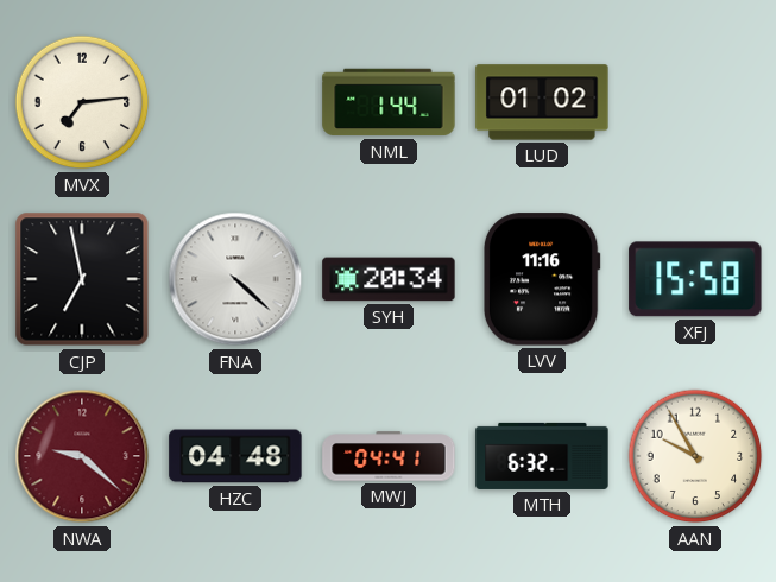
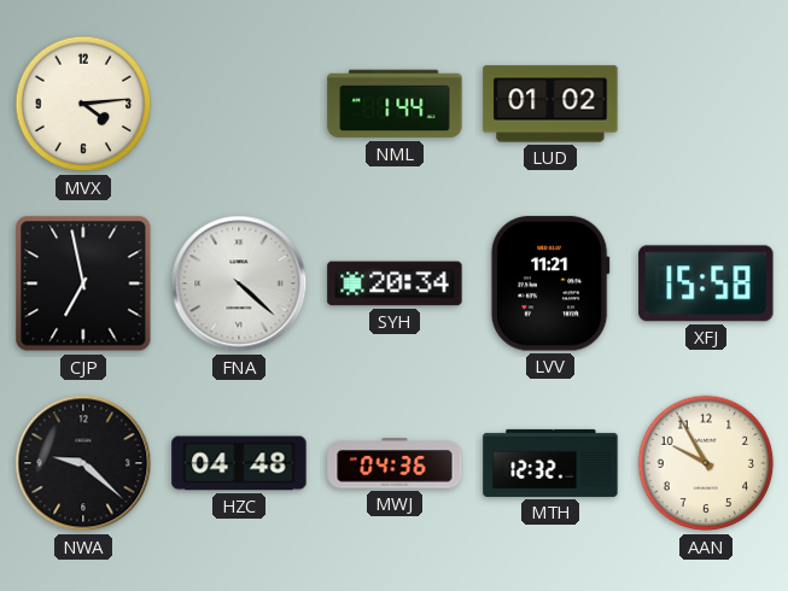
MVX: 7:14 -> 4:14 (83, 104)
LVV: 11:16 -> 11:21 (550, 283)
NWA dial: burgundy -> black (83, 463)
MWJ: 04:41 -> 04:36 (395, 463)
MTH: 6:32 -> 12:32 (550, 463)
